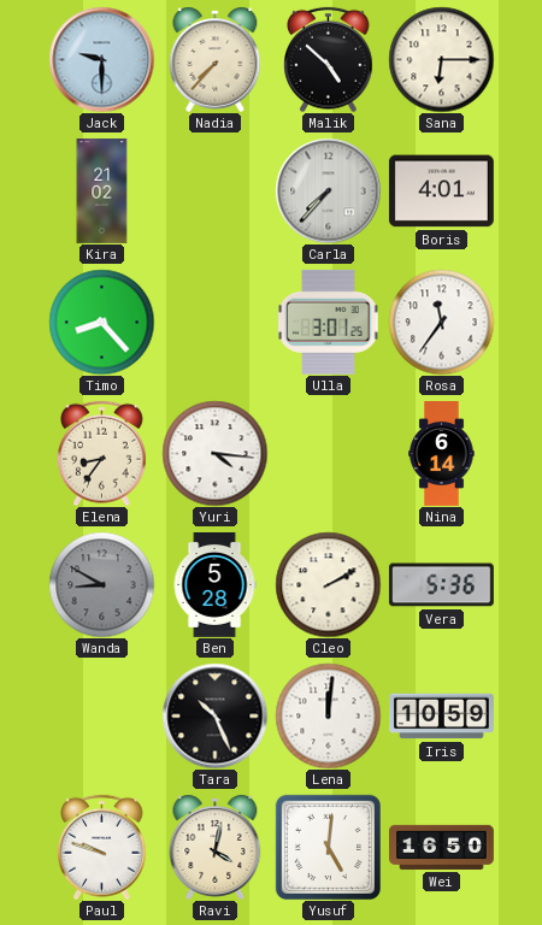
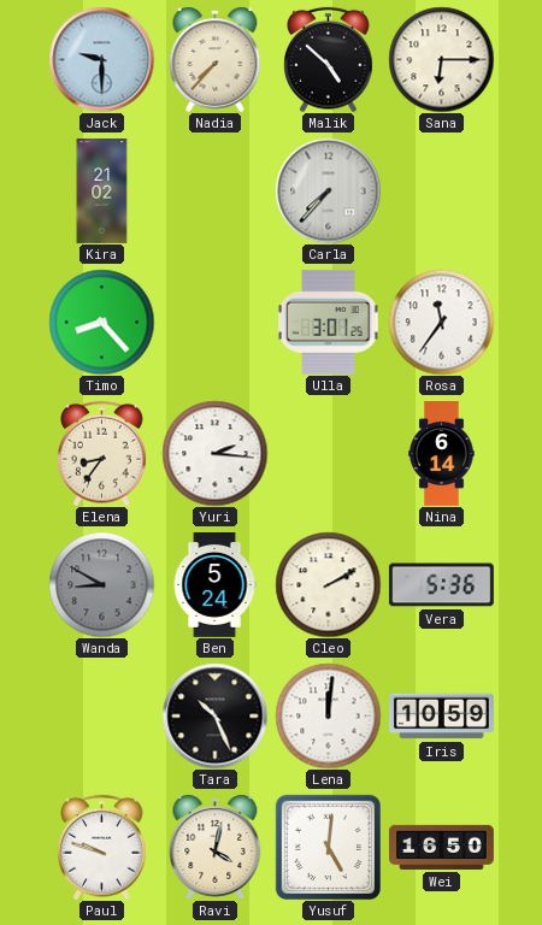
Boris: 4:01 -> none (441, 192)
Yuri: 4:16 -> 2:16 (214, 453)
Ben: 5:28 -> 5:24 (214, 585)
